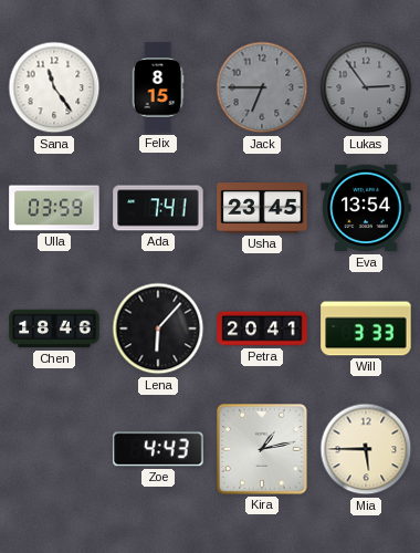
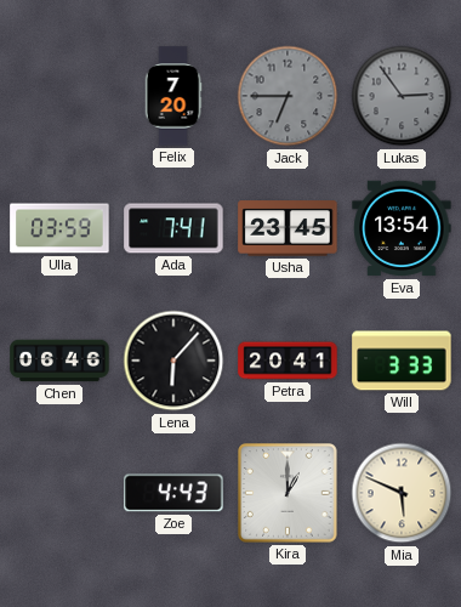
Sana: 11:24 -> none (54, 87)
Felix: 8:15 -> 7:20 (173, 96)
Chen: 18:46 -> 06:46 (59, 361)
Kira: 1:13 -> 1:00 (288, 493)
Mia: 5:45 -> 5:49 (402, 493)
